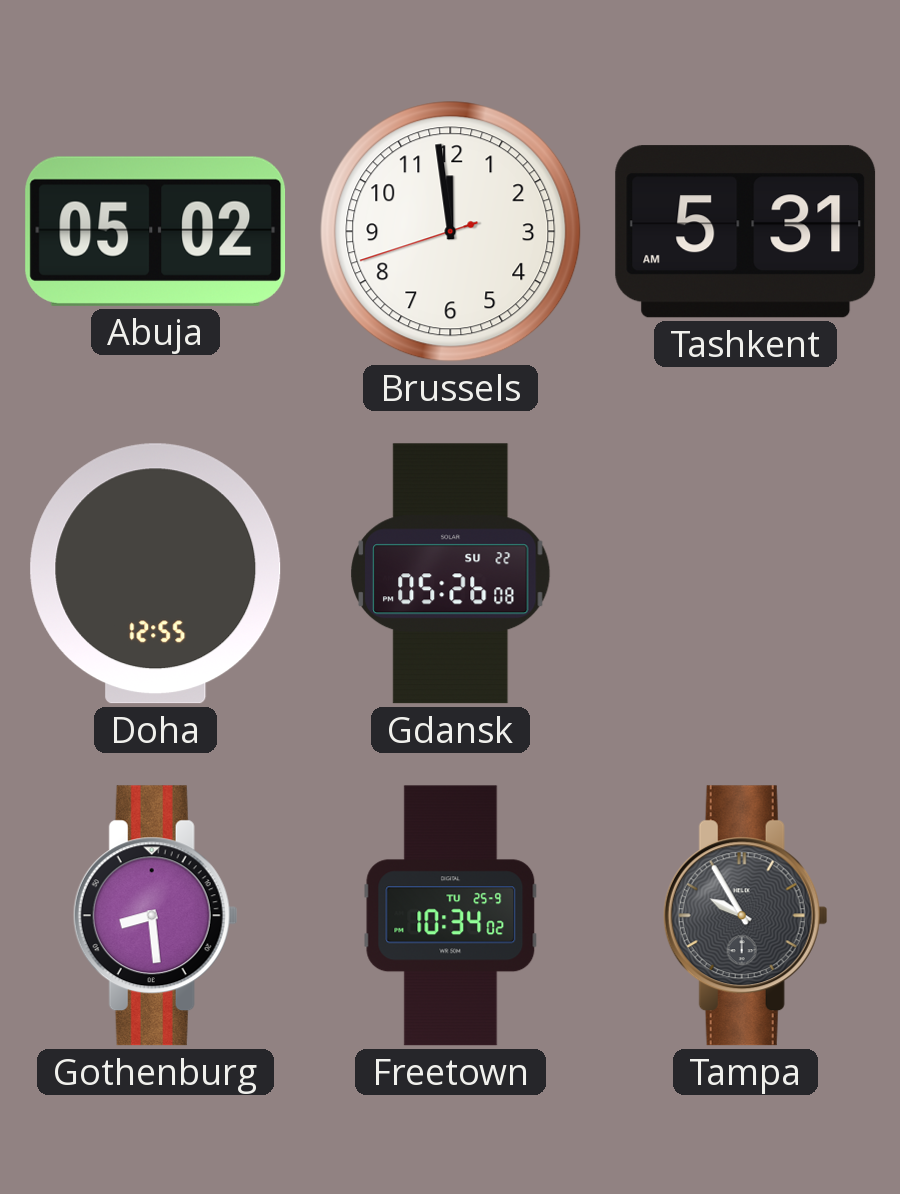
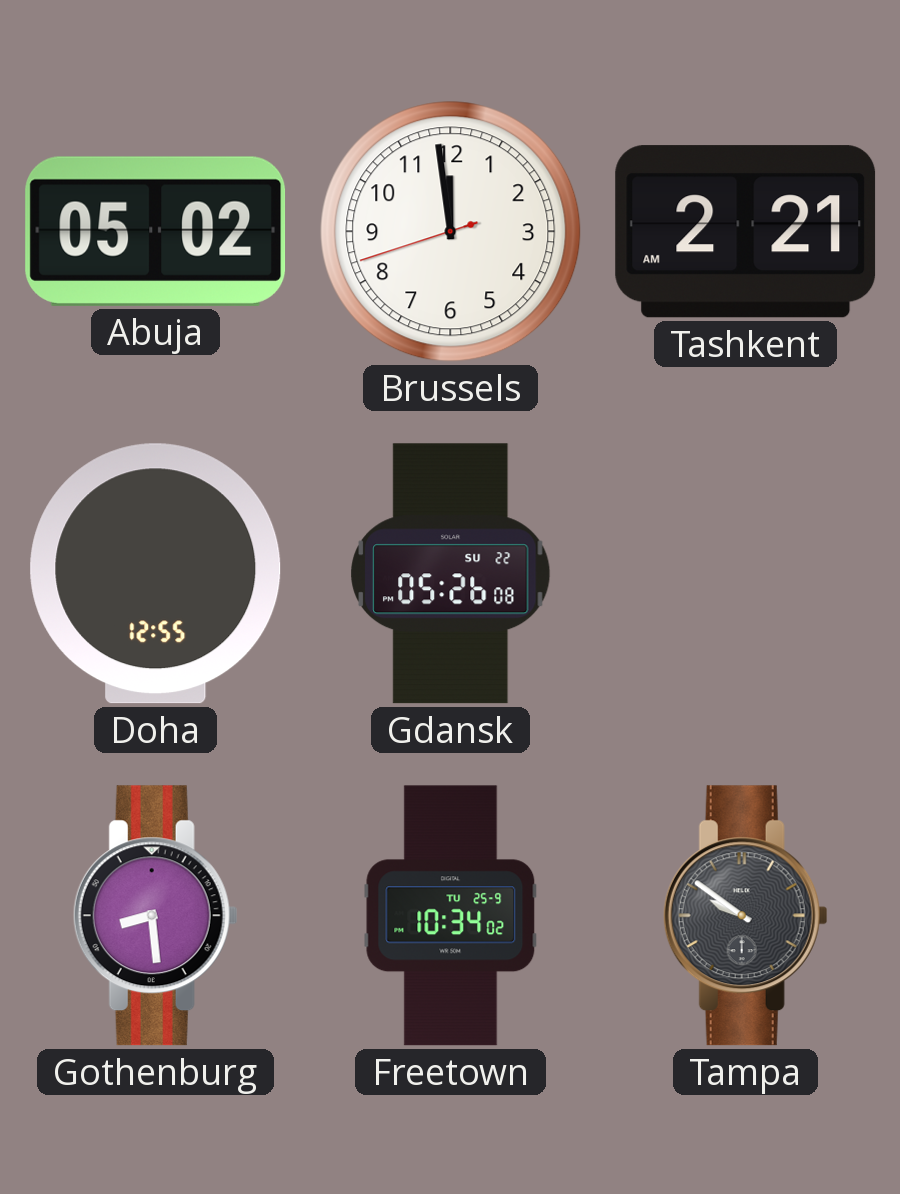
Tashkent: 5:31 -> 2:21 (746, 232)
Tampa: 9:55 -> 9:51 (745, 916)
